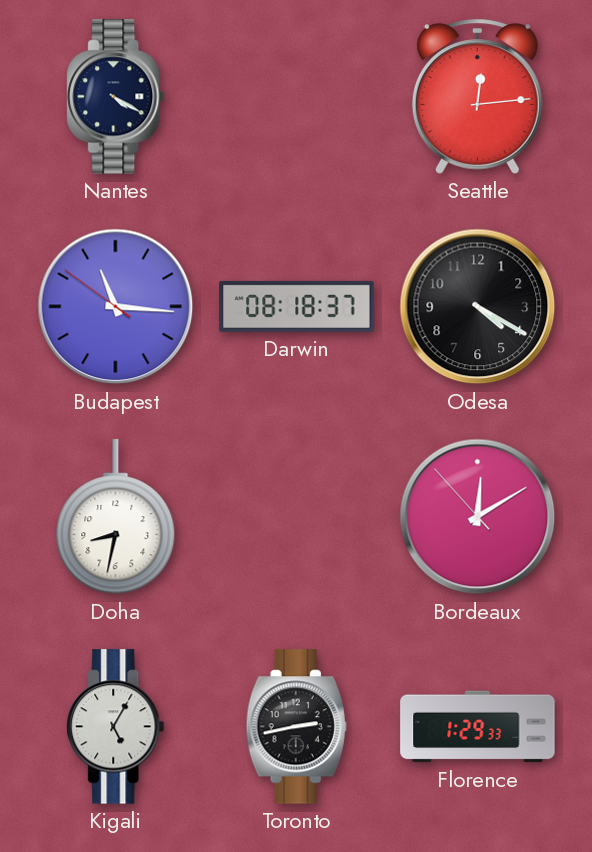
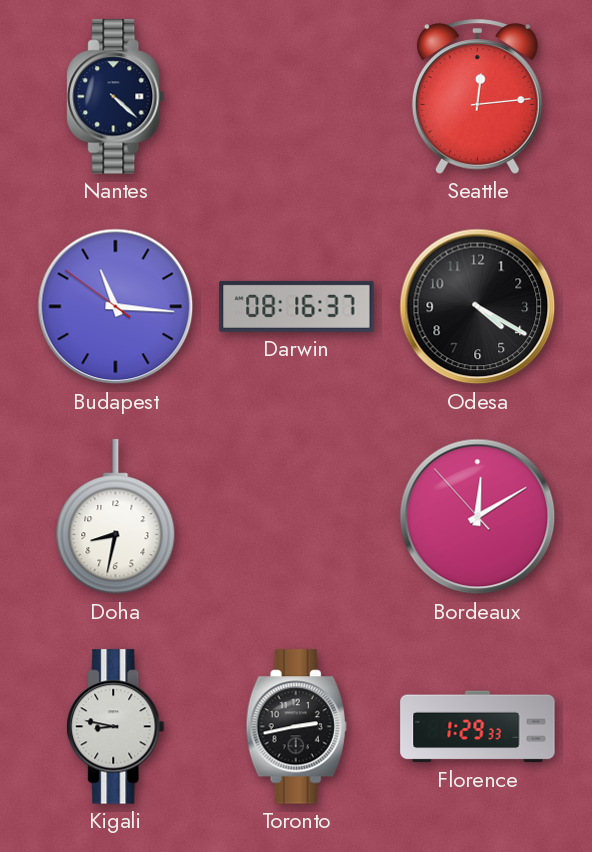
Nantes: 4:20 -> 4:22 (116, 97)
Darwin: 08:18 -> 08:16 (297, 306)
Kigali: 5:05 -> 8:47 (116, 727)
